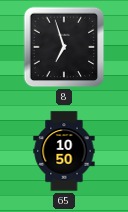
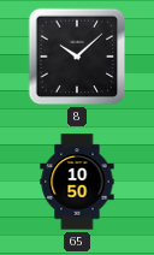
8: 6:57 -> 10:08 (77, 57)
